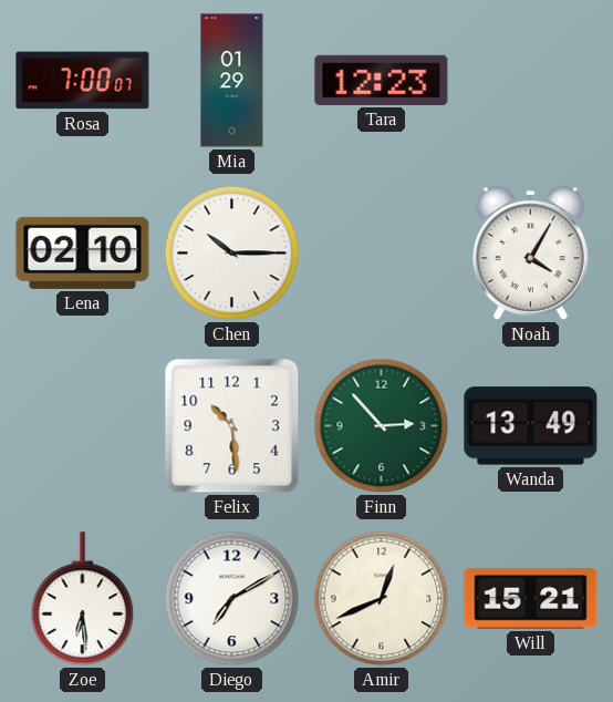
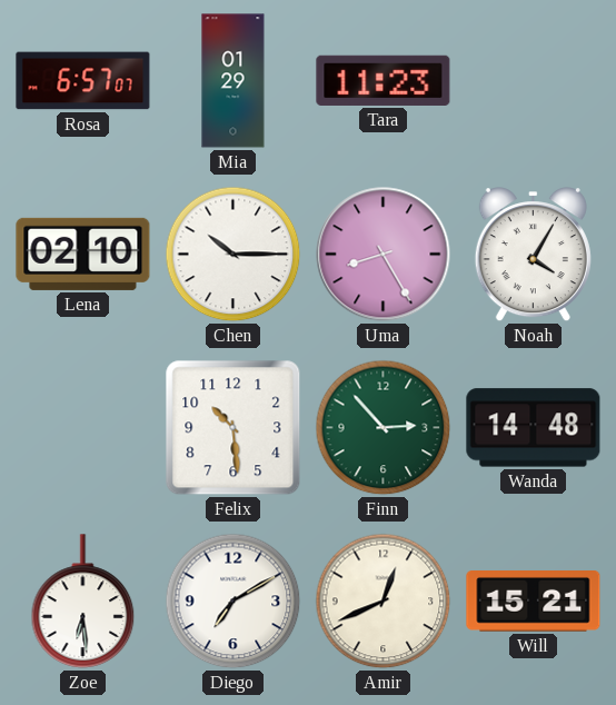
Rosa: 7:00 -> 6:57 (83, 81)
Tara: 12:23 -> 11:23 (384, 80)
Uma: none -> 8:25 (384, 255)
Wanda: 13:49 -> 14:48 (534, 428)
